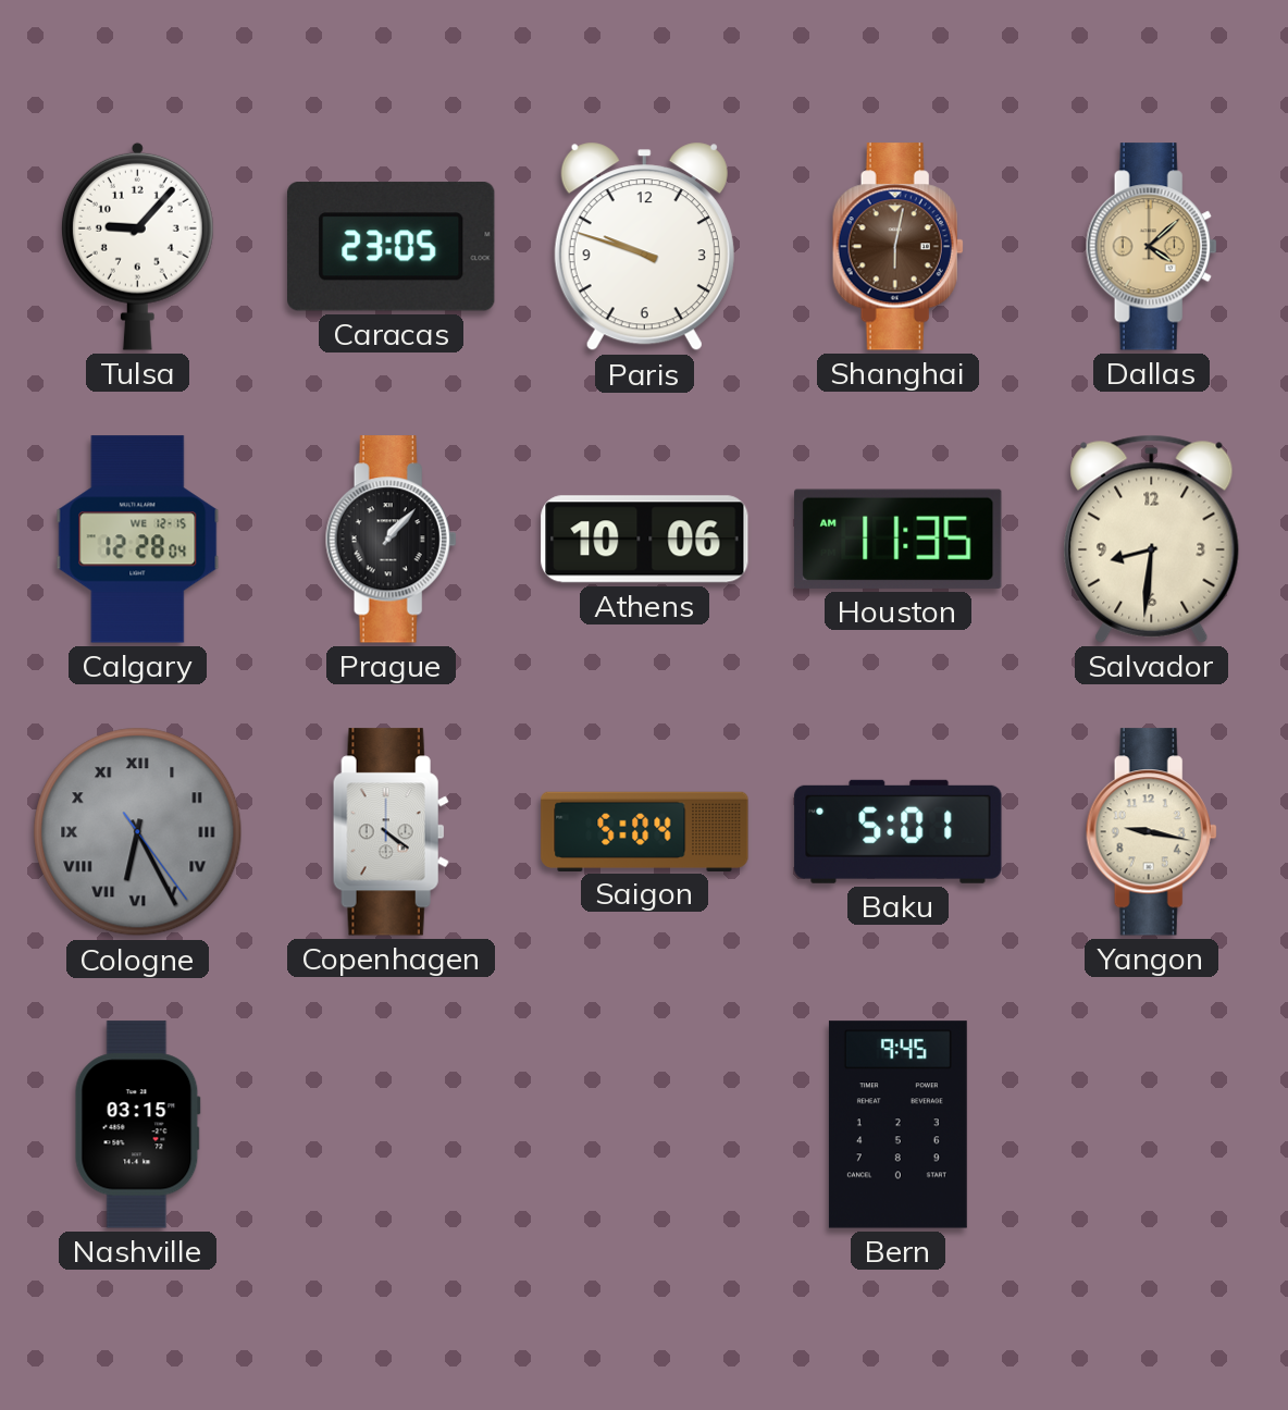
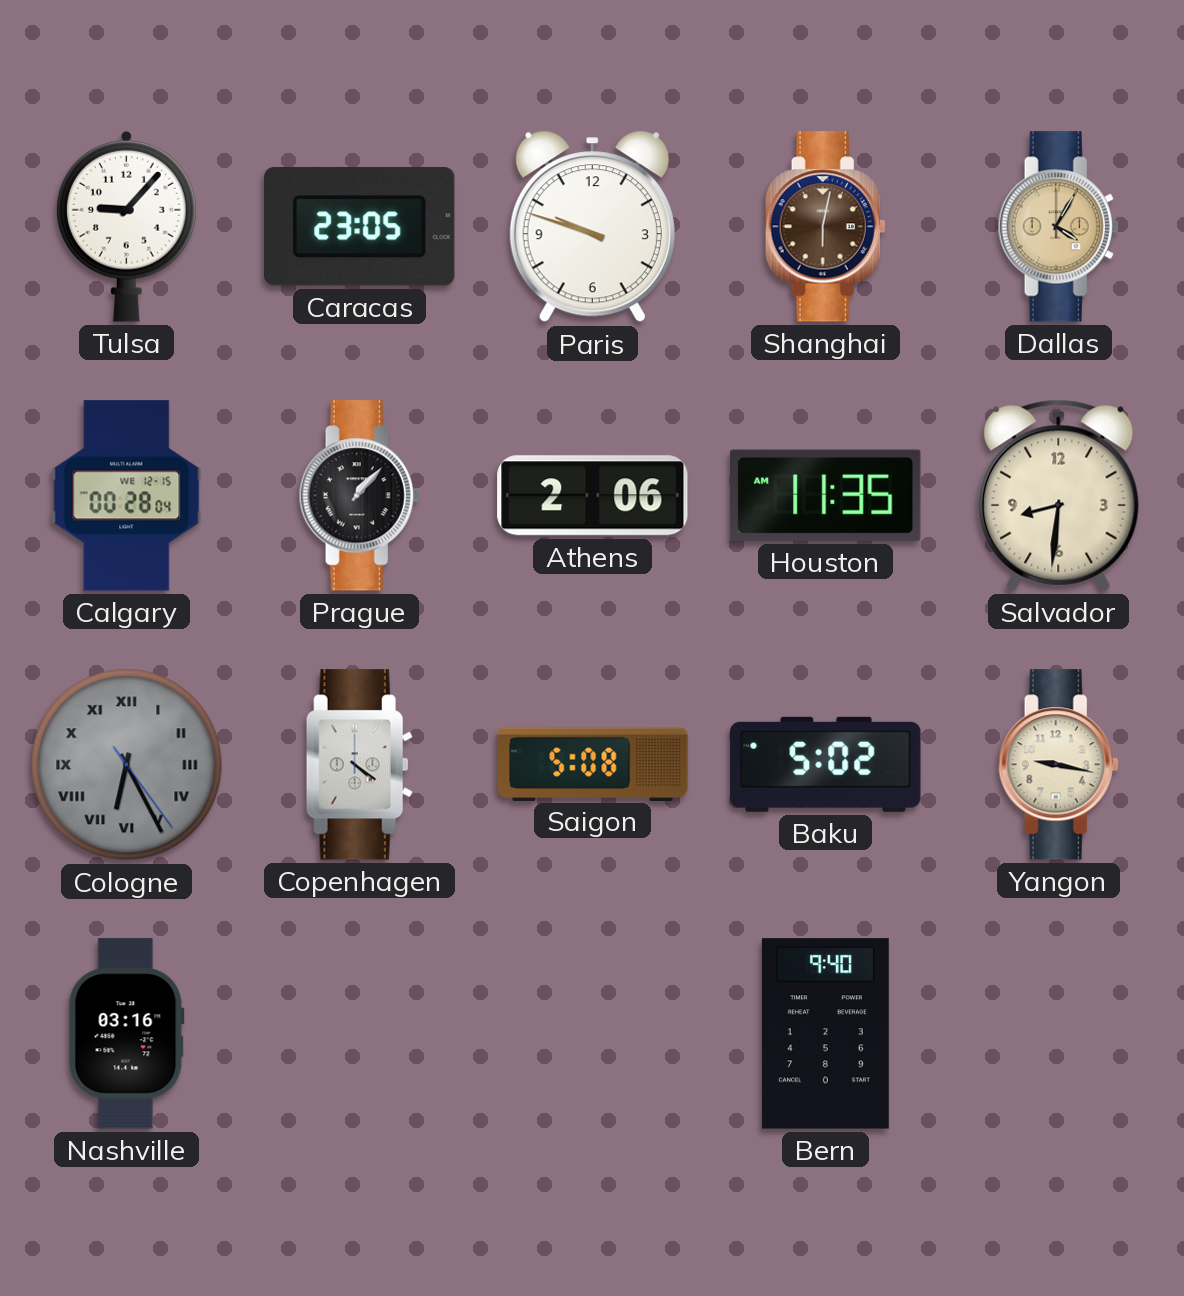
Dallas: 4:08 -> 4:05 (1058, 227)
Calgary: 12:28 -> 00:28 (127, 496)
Athens: 10:06 -> 2:06 (593, 496)
Saigon: 5:04 -> 5:08 (593, 764)
Baku: 5:01 -> 5:02 (826, 764)
Nashville: 03:15 -> 03:16 (126, 1034)
Bern: 9:45 -> 9:40 (825, 1034)
